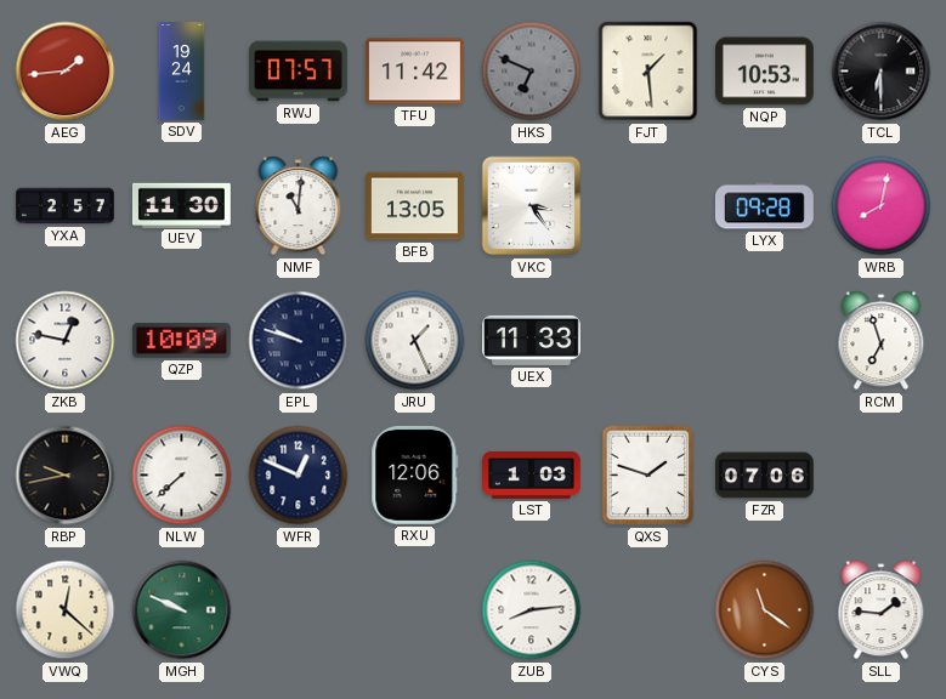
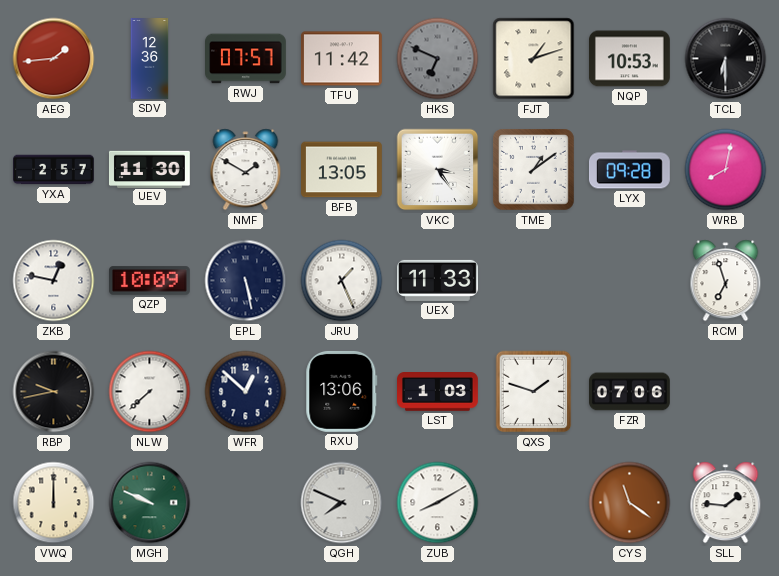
SDV: 19:24 -> 12:36 (150, 59)
FJT: 1:29 -> 1:12 (534, 59)
NMF: 11:01 -> 1:50 (246, 170)
TME: none -> 1:09 (534, 170)
EPL: 9:48 -> 5:28 (246, 281)
WFR: 12:49 -> 12:52 (246, 392)
RXU: 12:06 -> 13:06 (342, 391)
VWQ: 12:22 -> 12:00 (54, 503)
QGH: none -> 7:49 (342, 503)
ZUB: 8:14 -> 8:10 (438, 503)
